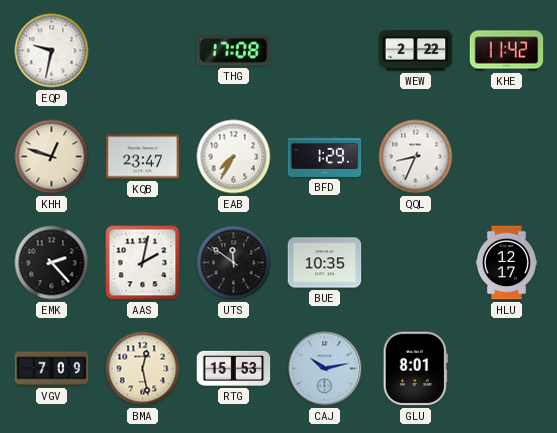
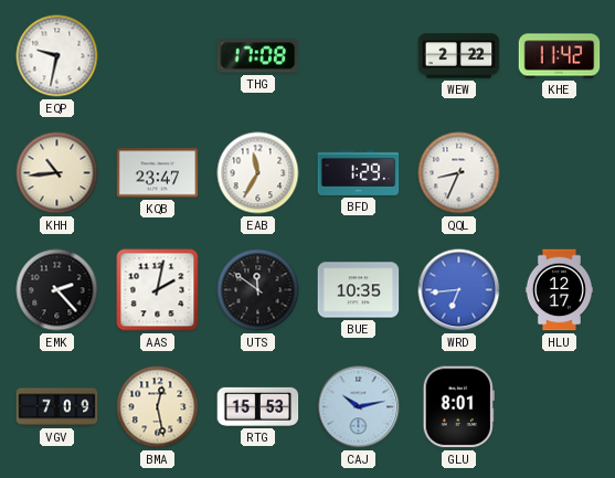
KHH: 12:48 -> 10:44 (57, 173)
EAB: 7:35 -> 11:35 (258, 173)
WRD: none -> 6:44 (459, 290)
